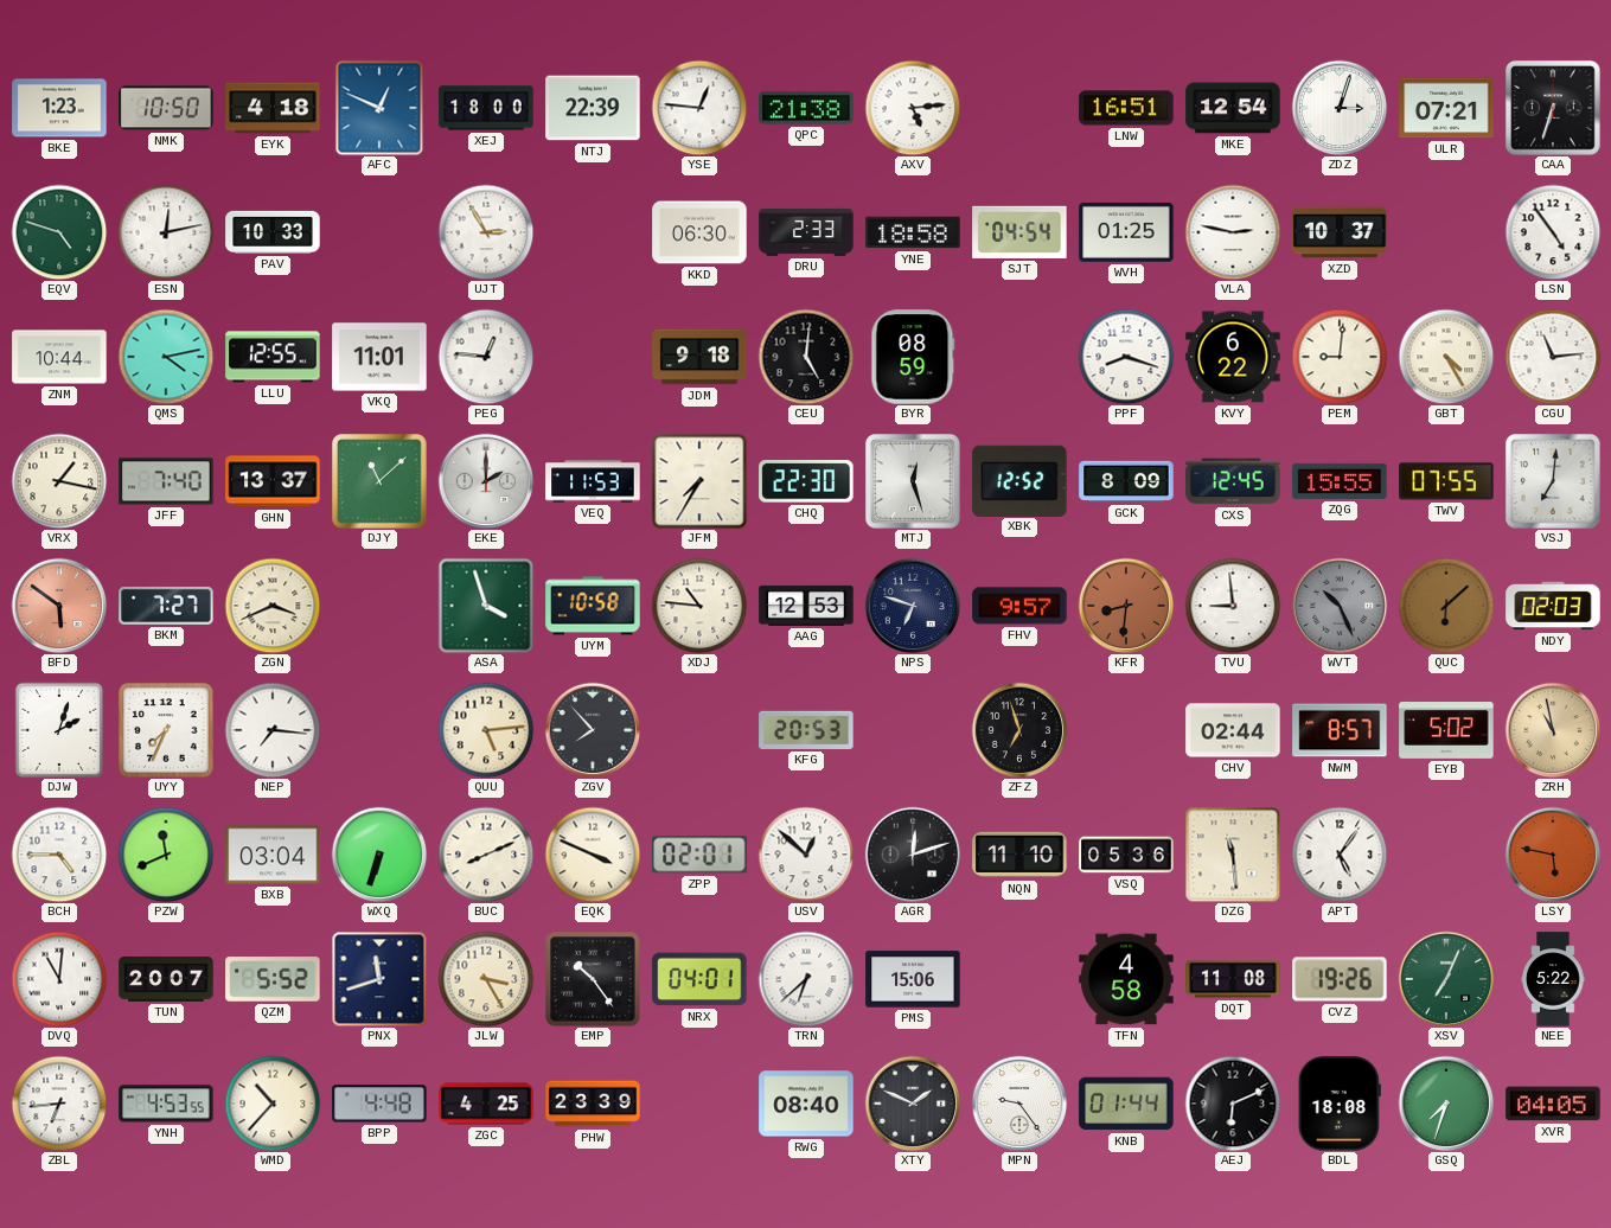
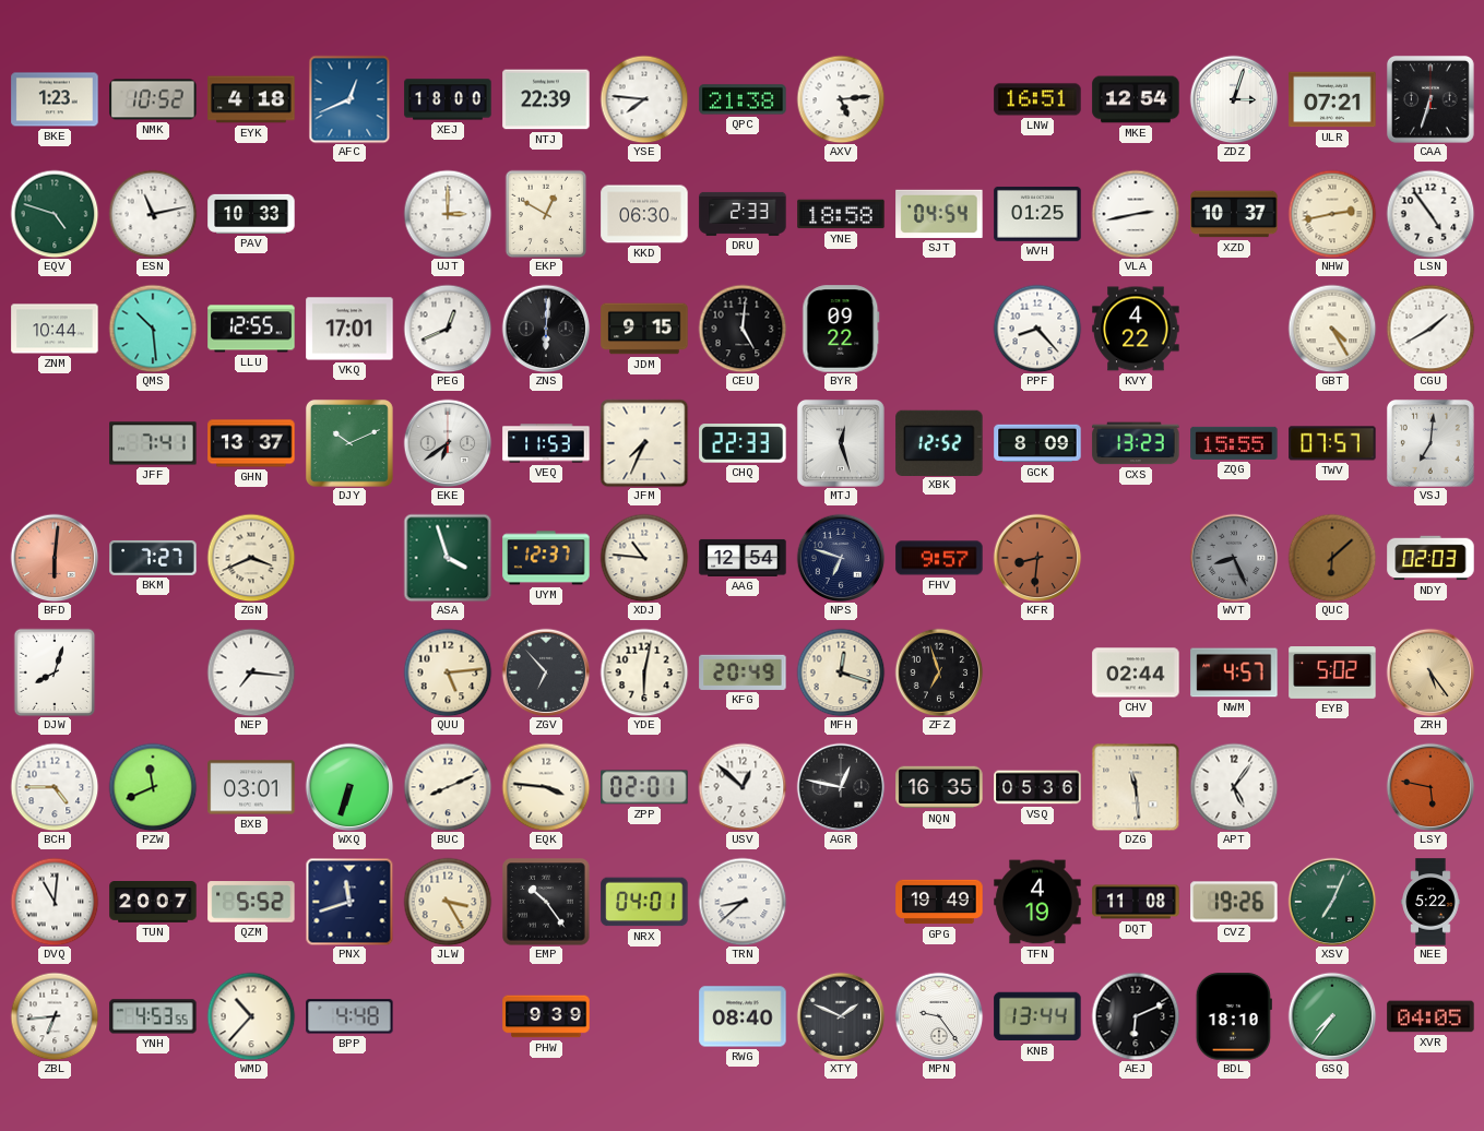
NMK: 10:50 -> 10:52 (153, 99)
AFC: 12:49 -> 12:41 (349, 99)
YSE: 12:46 -> 7:46 (644, 99)
ESN: 12:13 -> 11:13 (153, 214)
UJT: 2:55 -> 3:00 (448, 214)
EKP: none -> 12:50 (546, 214)
VLA: 2:47 -> 2:43 (1136, 214)
NHW: none -> 2:43 (1332, 214)
QMS: 4:13 -> 10:29 (153, 329)
VKQ: 11:01 -> 17:01 (349, 329)
PEG: 12:46 -> 12:41 (448, 329)
ZNS: none -> 6:01 (546, 329)
JDM: 9:18 -> 9:15 (644, 329)
BYR: 08:59 -> 09:22 (841, 329)
PPF: 8:18 -> 8:23 (1037, 329)
KVY: 6:22 -> 4:22 (1136, 329)
PEM: 9:01 -> none (1340, 357)
CGU: 11:14 -> 1:40 (1430, 329)
VRX: 1:17 -> none (59, 481)
JFF: 7:40 -> 7:41 (153, 443)
DJY: 11:08 -> 10:11 (349, 443)
EKE: 2:00 -> 6:39 (448, 443)
JFM: 7:35 -> 7:34 (644, 443)
CHQ: 22:30 -> 22:33 (743, 443)
CXS: 12:45 -> 13:23 (1136, 443)
TWV: 07:55 -> 07:57 (1332, 443)
BFD: 5:51 -> 6:01 (55, 558)
UYM: 10:58 -> 12:37 (546, 558)
AAG: 12:53 -> 12:54 (743, 558)
TVU: 8:59 -> none (1233, 606)
WVT: 10:26 -> 8:26 (1234, 558)
DJW: 2:03 -> 8:03 (55, 672)
UYY: 7:34 -> none (166, 730)
ZGV: 7:53 -> 6:53 (546, 672)
YDE: none -> 6:02 (644, 672)
KFG: 20:53 -> 20:49 (743, 672)
MFH: none -> 12:18 (841, 672)
NWM: 8:57 -> 4:57 (1234, 672)
ZRH: 10:58 -> 5:24 (1430, 672)
BXB: 03:04 -> 03:01 (251, 787)
EQK: 3:49 -> 3:46 (546, 787)
AGR: 12:12 -> 12:47 (841, 787)
NQN: 11:10 -> 16:35 (939, 787)
TRN: 6:38 -> 8:38 (743, 902)
PMS: 15:06 -> none (913, 979)
GPG: none -> 19:49 (939, 902)
TFN: 4:58 -> 4:19 (1037, 902)
ZGC: 4:25 -> none (486, 1104)
PHW: 23:39 -> 9:39 (546, 1016)
KNB: 01:44 -> 13:44 (1037, 1016)
BDL: 18:08 -> 18:10 (1234, 1016)
GSQ: 7:33 -> 7:36 (1332, 1016)
